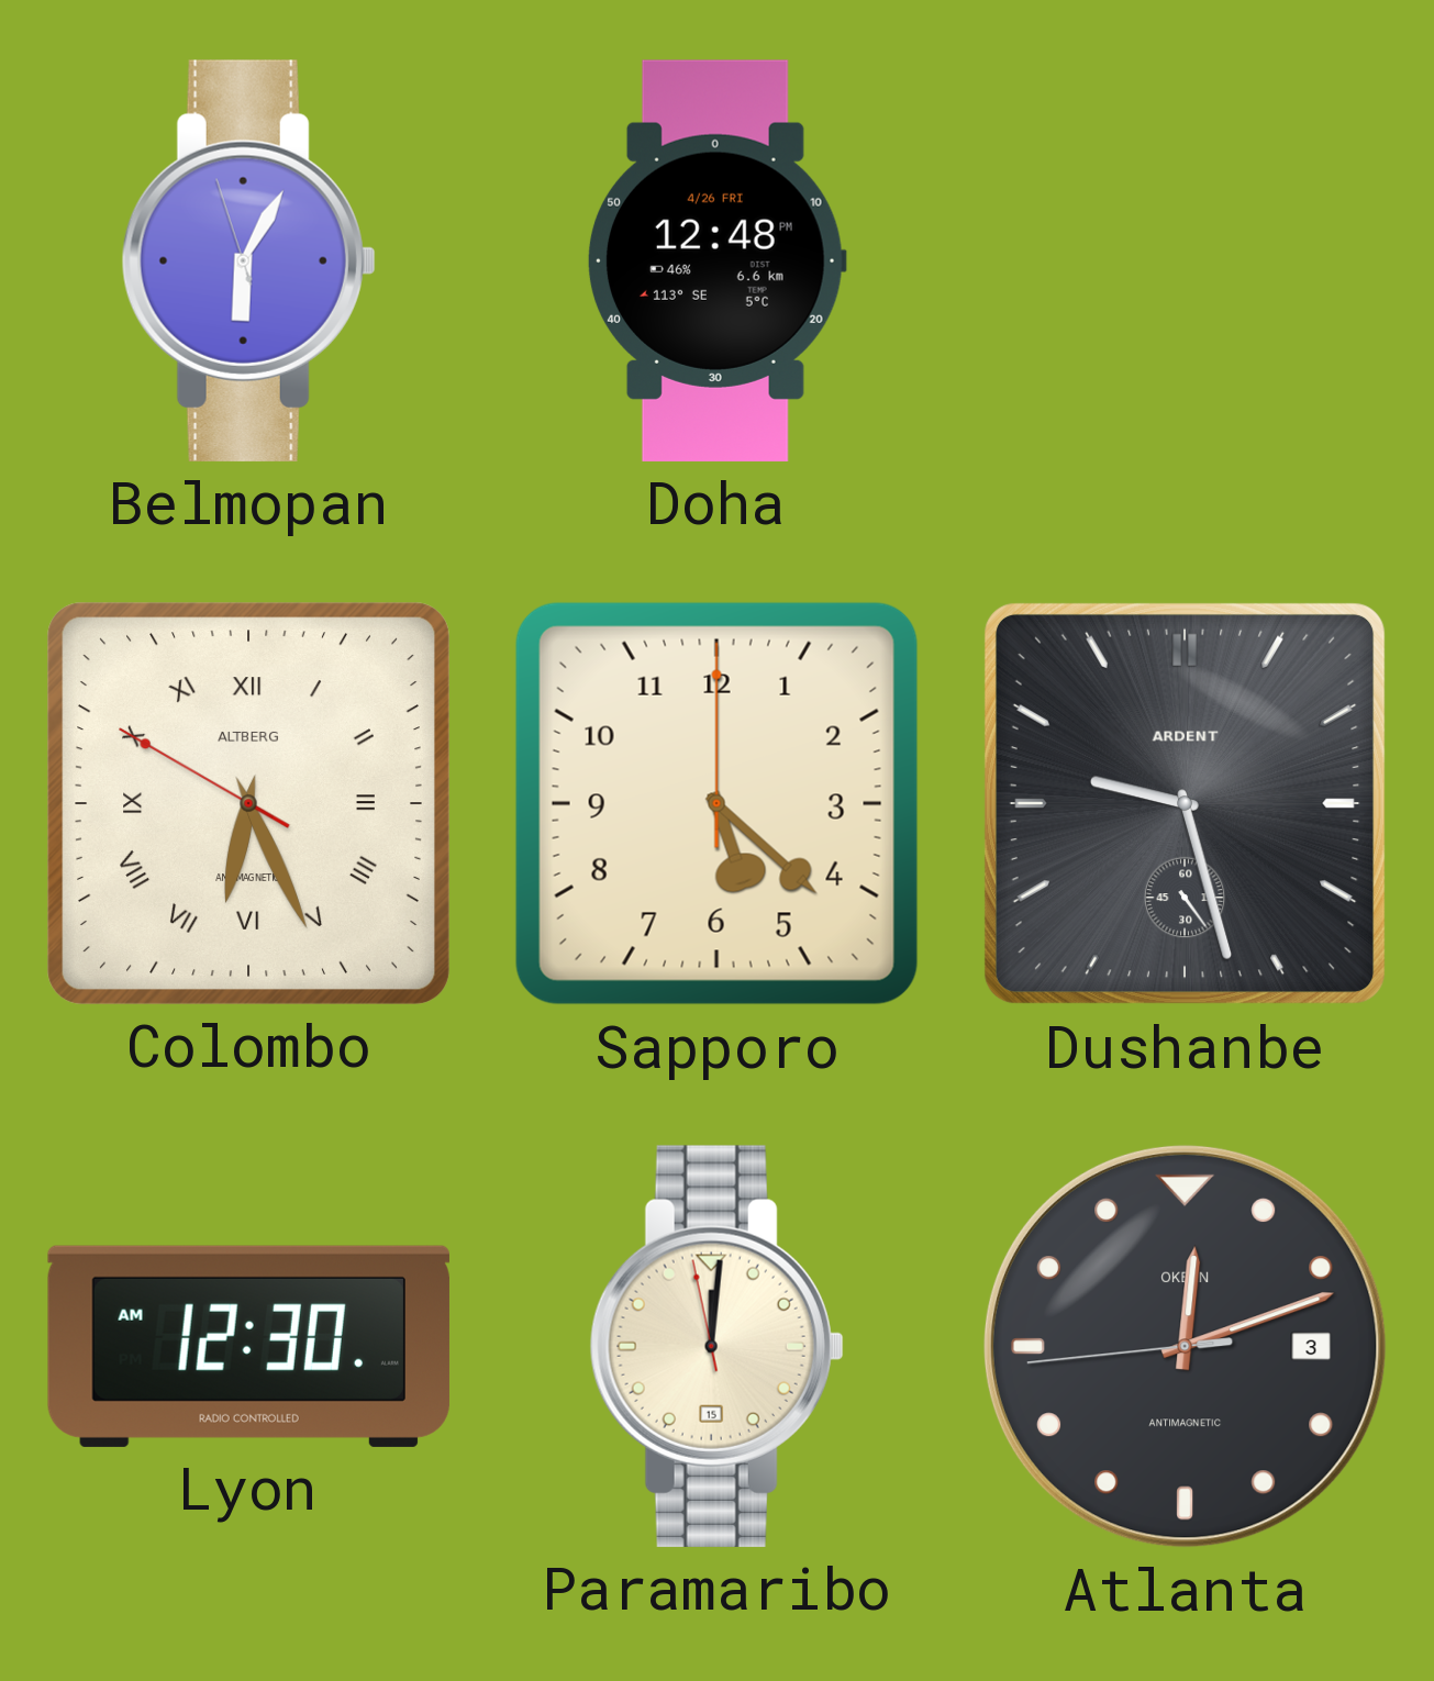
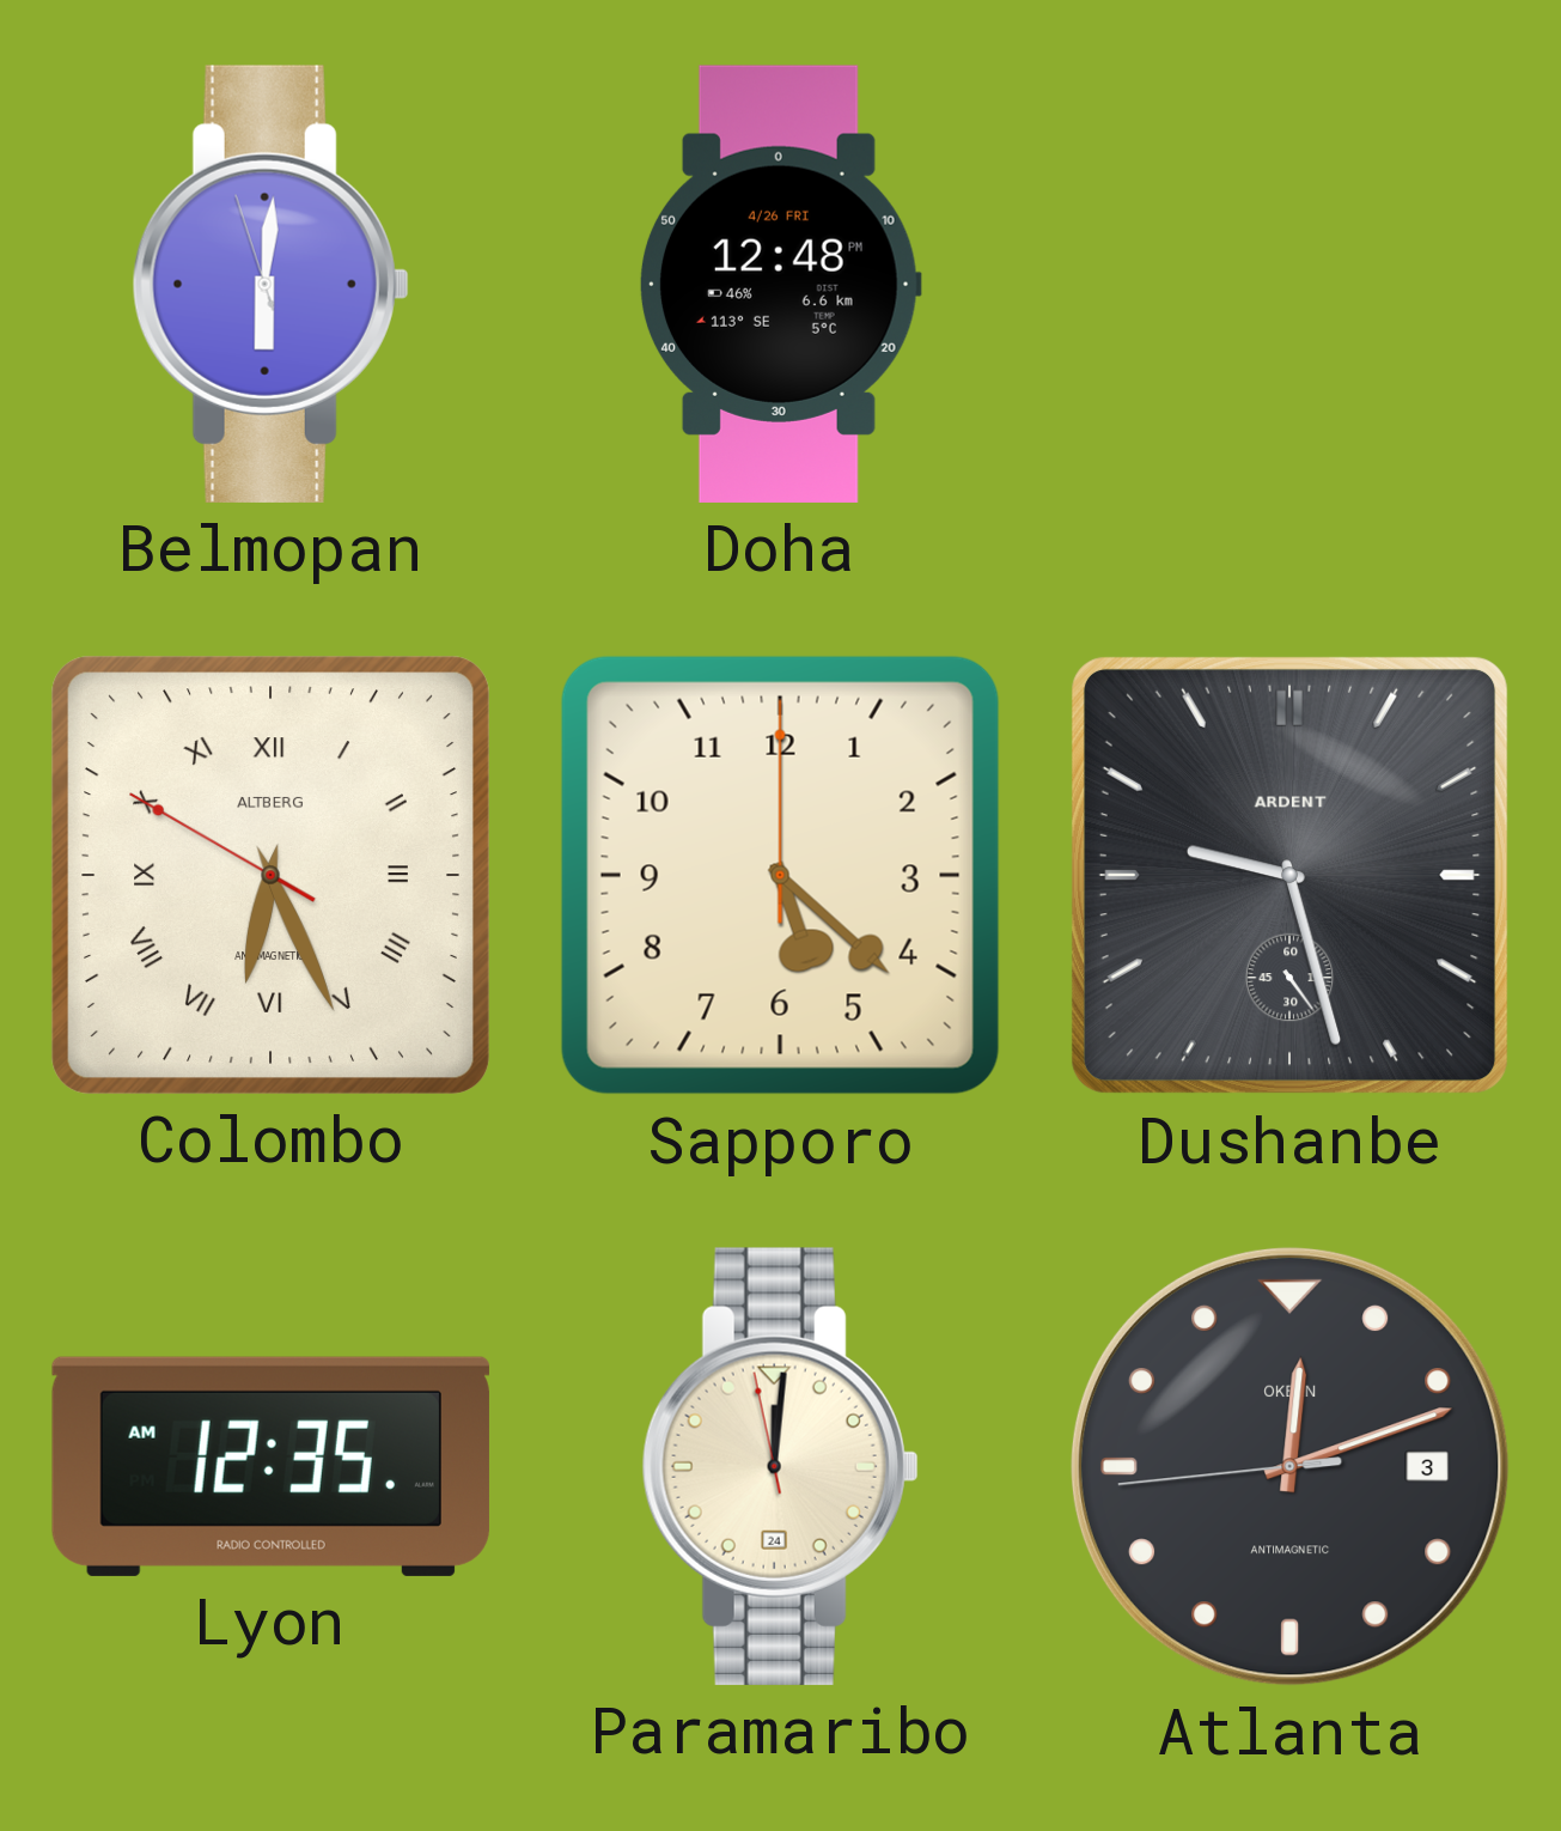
Belmopan: 6:04 -> 6:00 (270, 284)
Lyon: 12:30 -> 12:35 (270, 1466)
Paramaribo date: 15 -> 24 (780, 1466)
